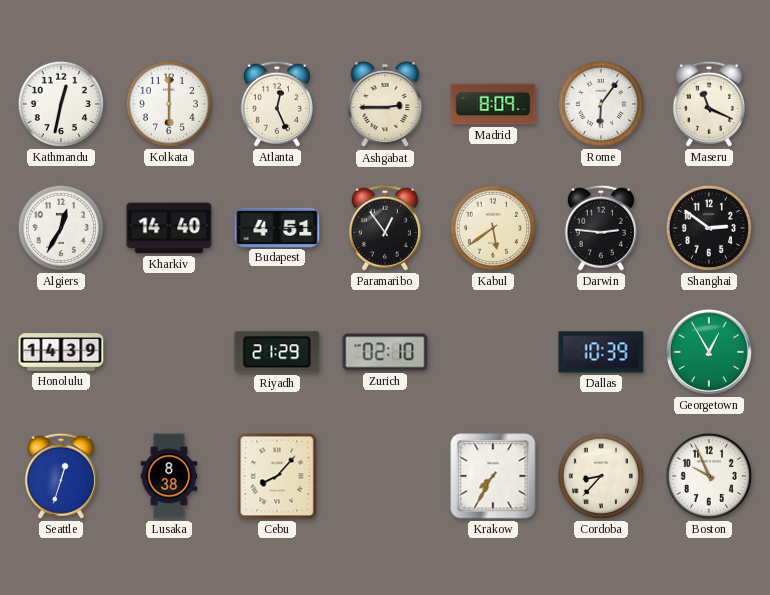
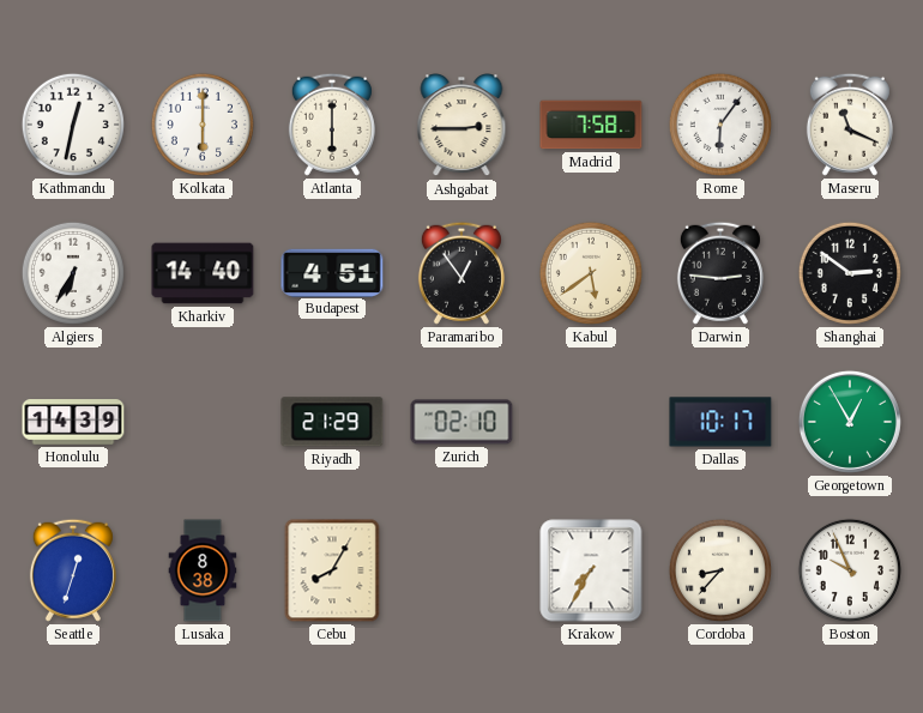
Atlanta: 12:26 -> 6:00 (332, 125)
Madrid: 8:09 -> 7:58 (591, 125)
Algiers: 12:35 -> 6:35 (73, 273)
Dallas: 10:39 -> 10:17 (720, 422)
Cebu: 8:07 -> 8:05 (332, 570)
